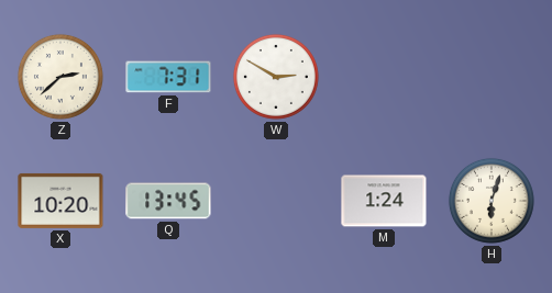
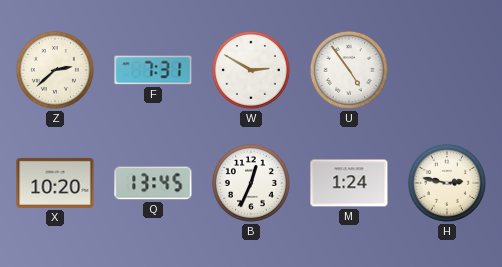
U: none -> 4:54 (349, 70)
B: none -> 12:34 (251, 183)
H: 6:03 -> 2:47 (447, 183)
